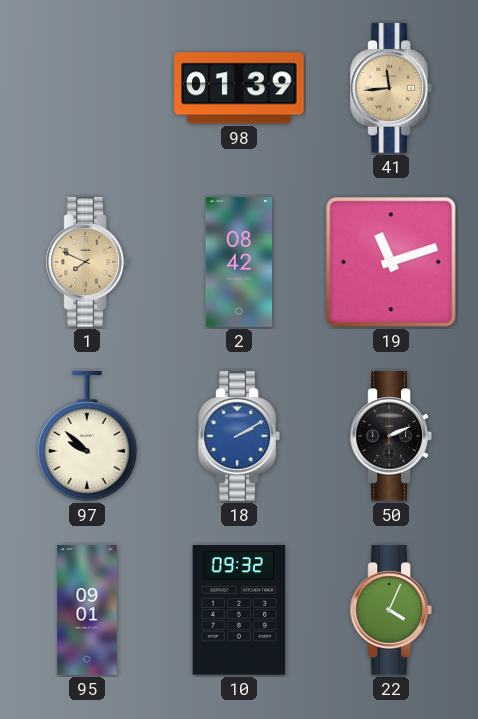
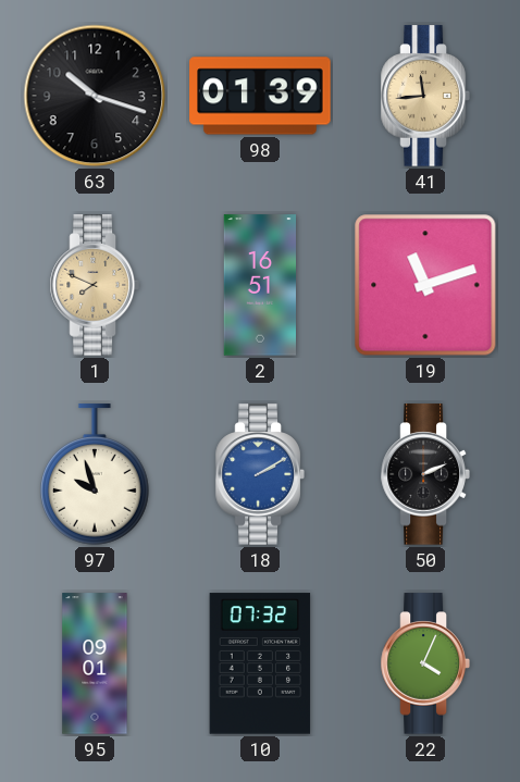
63: none -> 10:18 (95, 96)
2: 08:42 -> 16:51 (259, 285)
97: 9:52 -> 9:57 (96, 474)
10: 09:32 -> 07:32 (260, 663)
